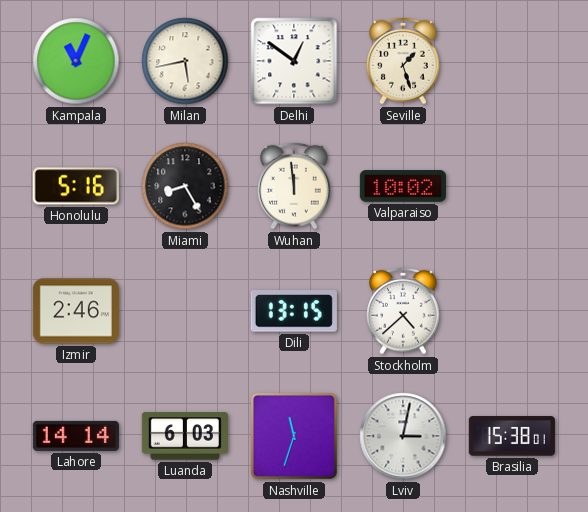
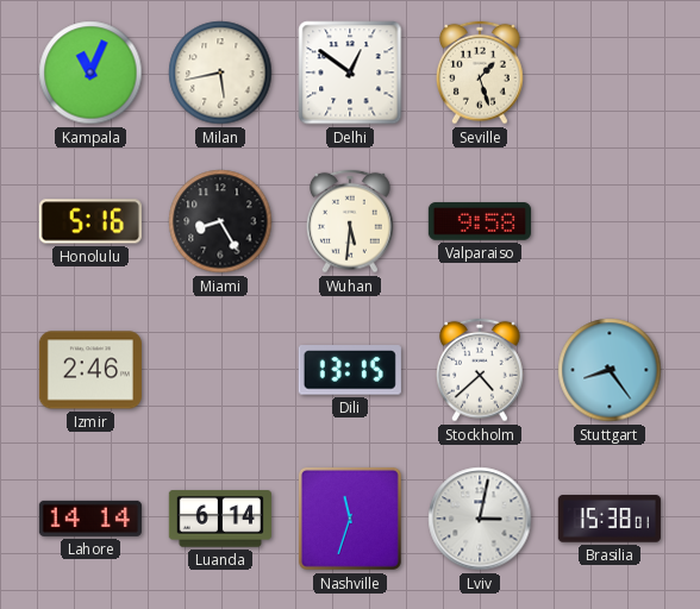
Wuhan: 11:59 -> 5:31 (351, 221)
Valparaiso: 10:02 -> 9:58 (480, 221)
Stuttgart: none -> 8:24 (610, 370)
Luanda: 6:03 -> 6:14 (220, 519)
